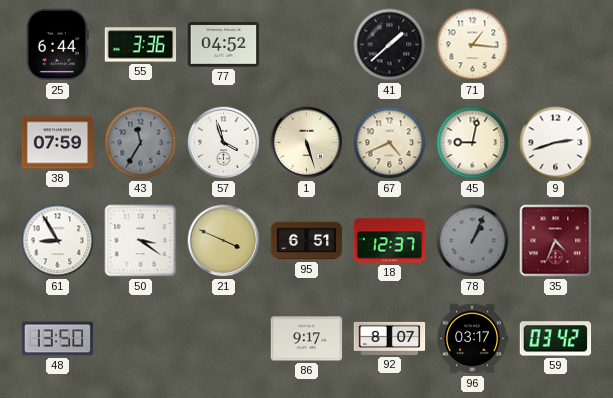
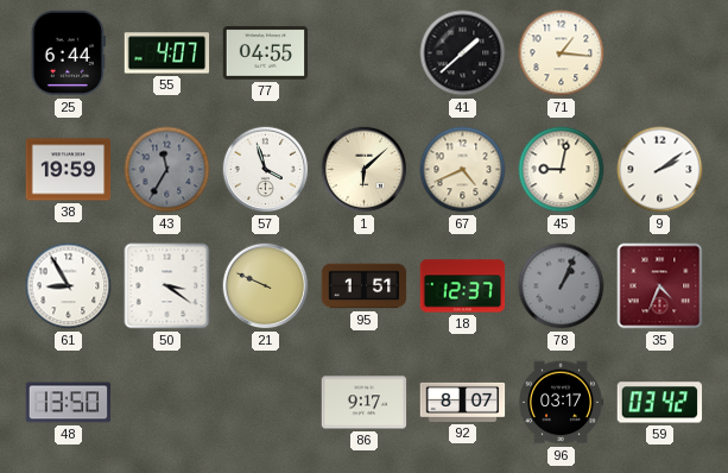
55: 3:36 -> 4:07 (167, 53)
77: 04:52 -> 04:55 (266, 53)
38: 07:59 -> 19:59 (69, 170)
1: 5:27 -> 6:08 (365, 170)
9: 2:42 -> 2:09 (660, 170)
21: 3:49 -> 9:49 (266, 286)
95: 6:51 -> 1:51 (365, 286)
